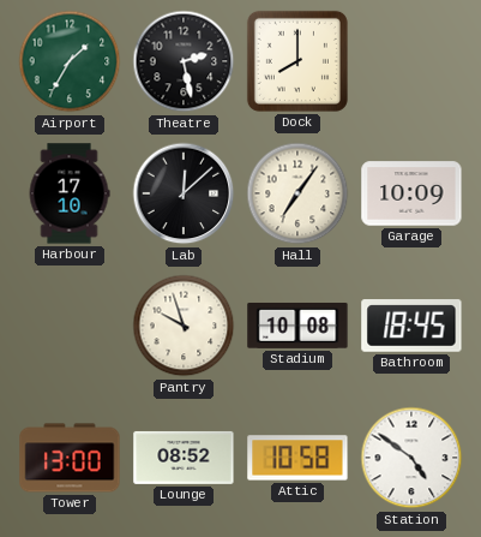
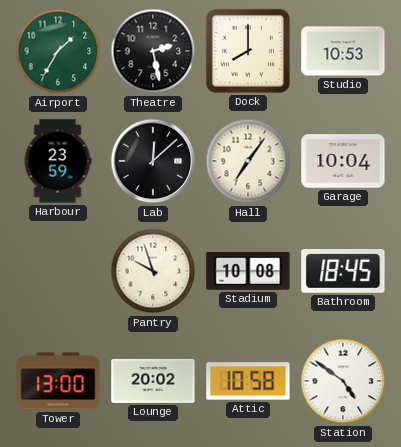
Studio: none -> 10:53 (343, 51)
Harbour: 17:10 -> 23:59 (58, 161)
Garage: 10:09 -> 10:04 (343, 161)
Lounge: 08:52 -> 20:02 (153, 381)
